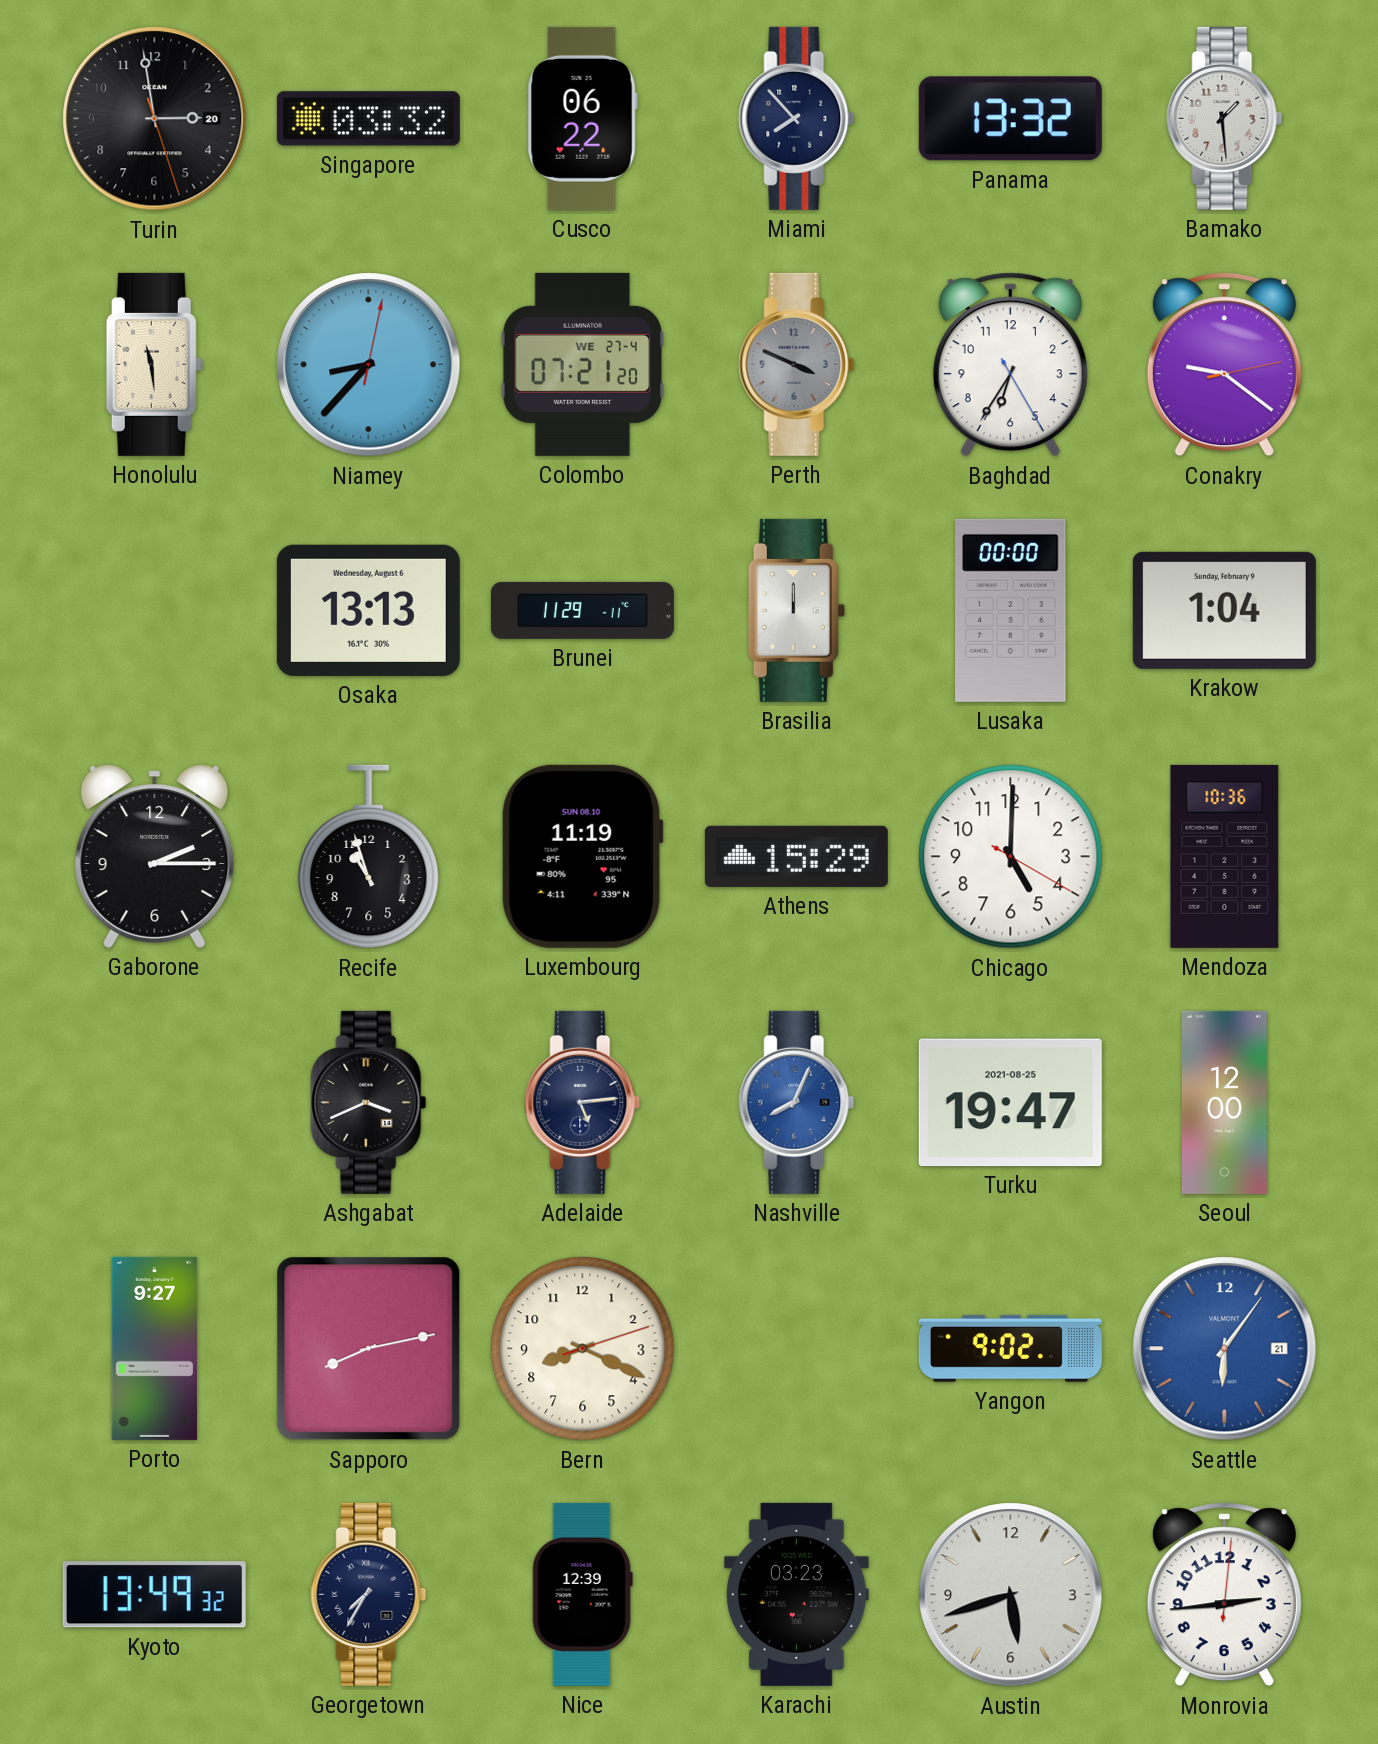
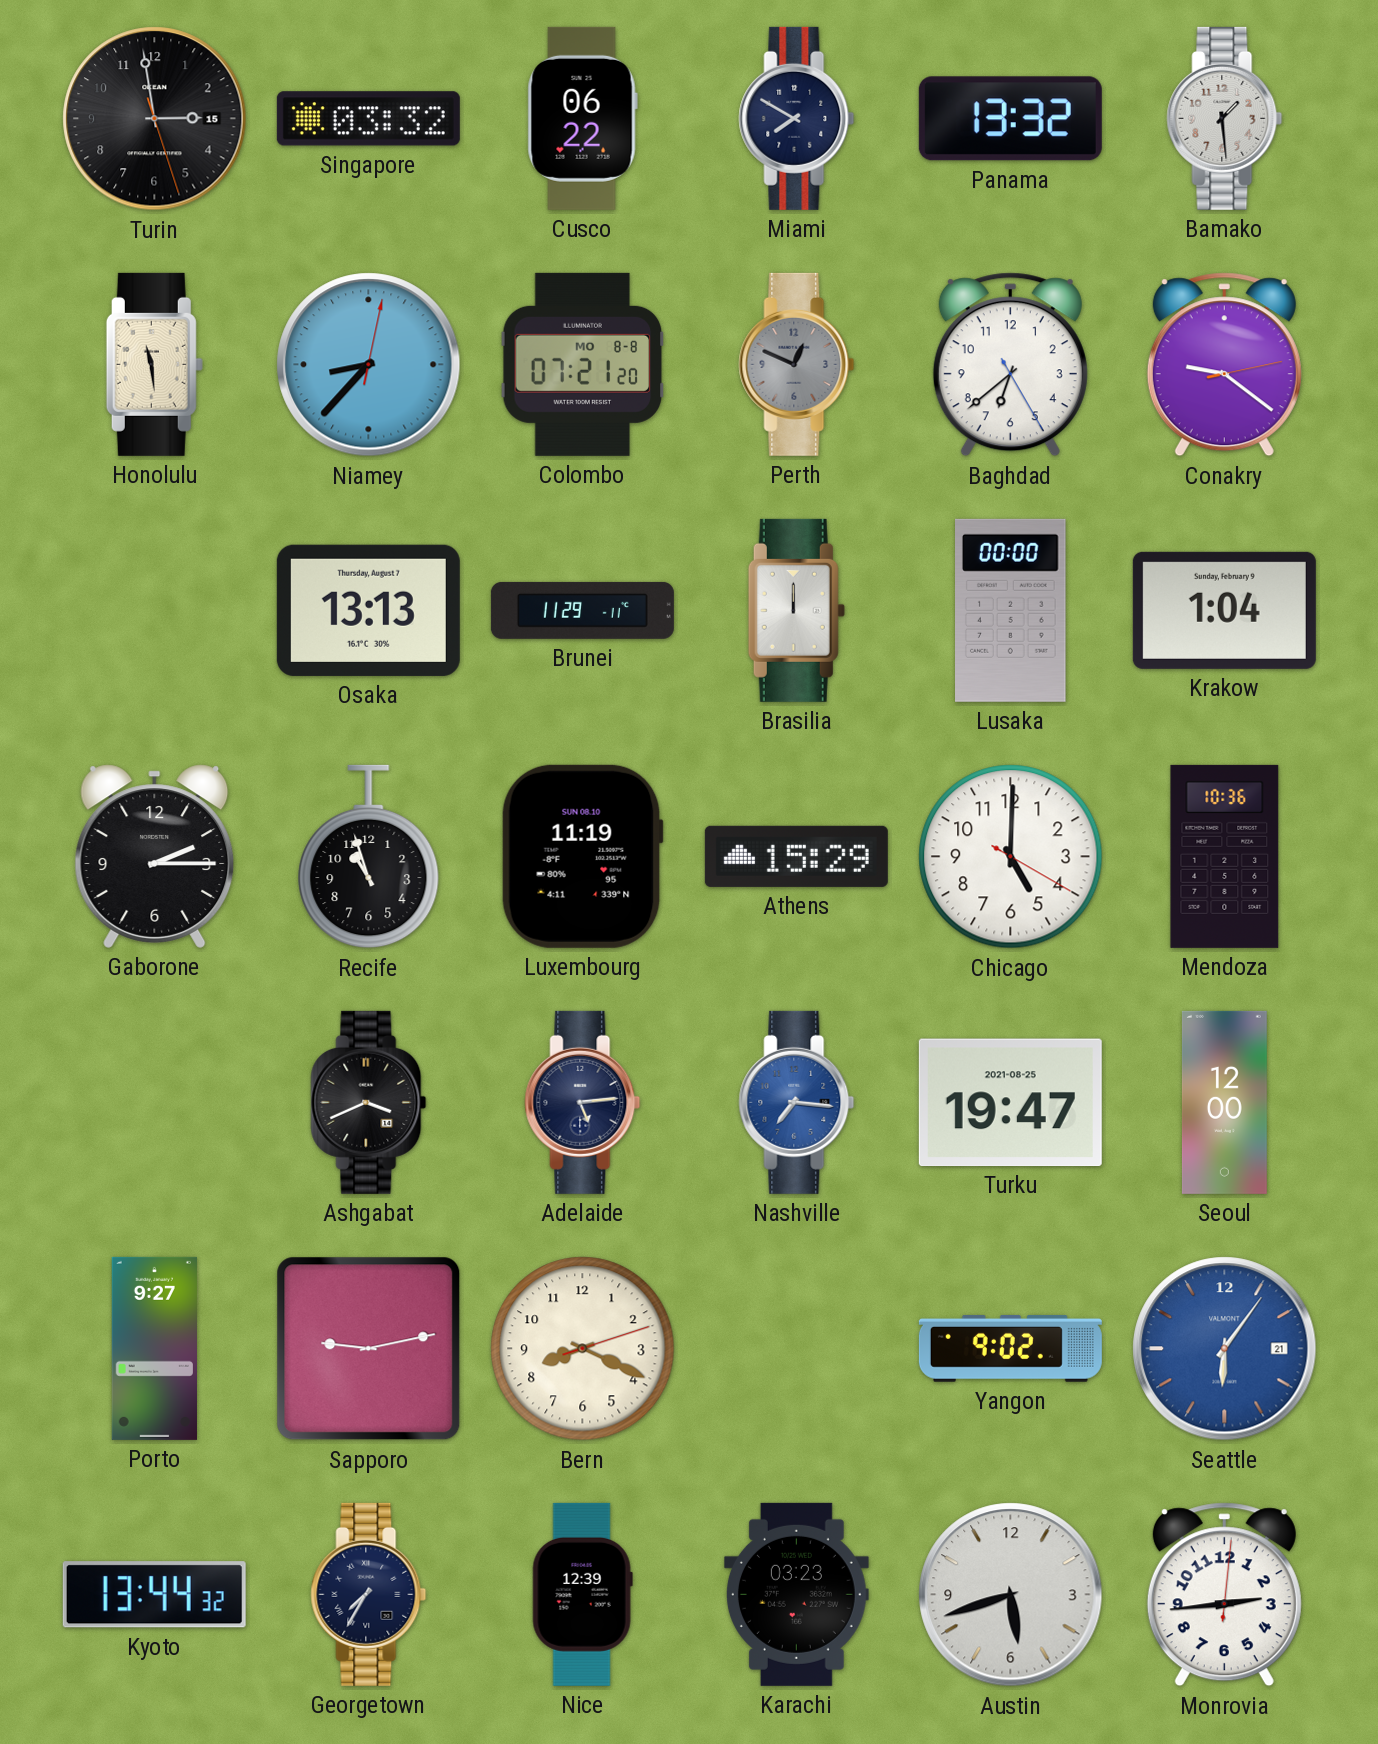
Turin date: 20 -> 15 (155, 119)
Miami: 7:53 -> 7:50 (797, 118)
Colombo date: WE 27-4 -> MO 8-8 (583, 364)
Perth: 3:49 -> 12:49 (797, 364)
Baghdad: 6:35 -> 6:38 (1010, 365)
Osaka date: Wednesday, August 6 -> Thursday, August 7 (368, 610)
Nashville: 8:04 -> 7:16 (797, 1102)
Sapporo: 8:13 -> 9:13 (369, 1349)
Kyoto: 13:49 -> 13:44 (154, 1595)
